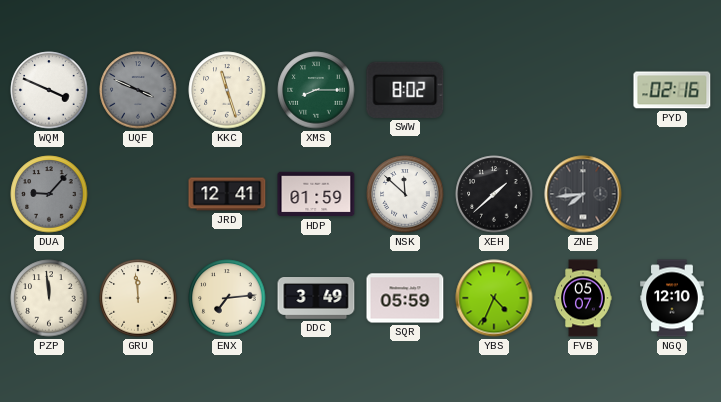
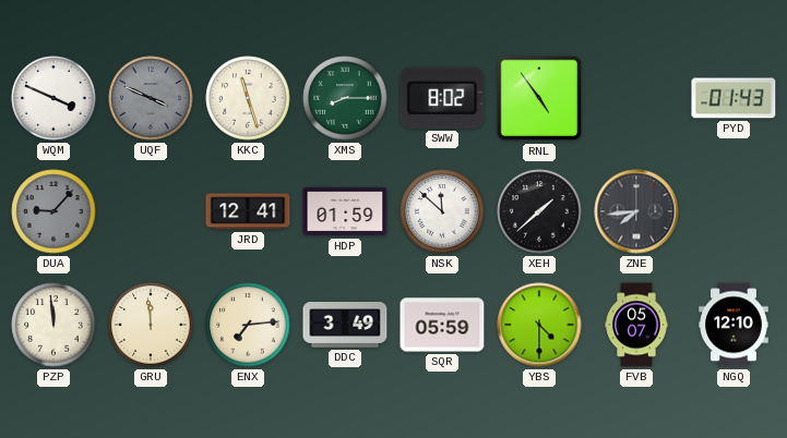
RNL: none -> 4:54 (539, 98)
PYD: 02:16 -> 01:43 (734, 98)
YBS: 4:34 -> 4:30 (539, 325)
